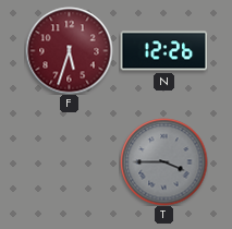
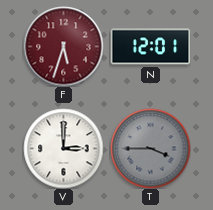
N: 12:26 -> 12:01 (150, 47)
V: none -> 3:00 (63, 148)
